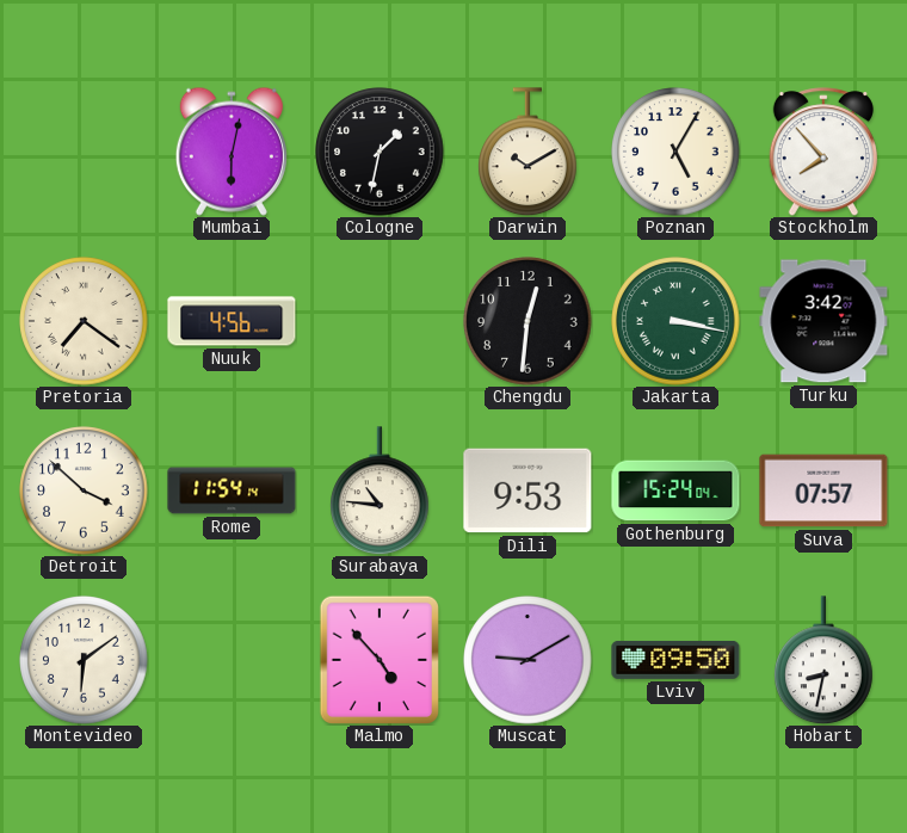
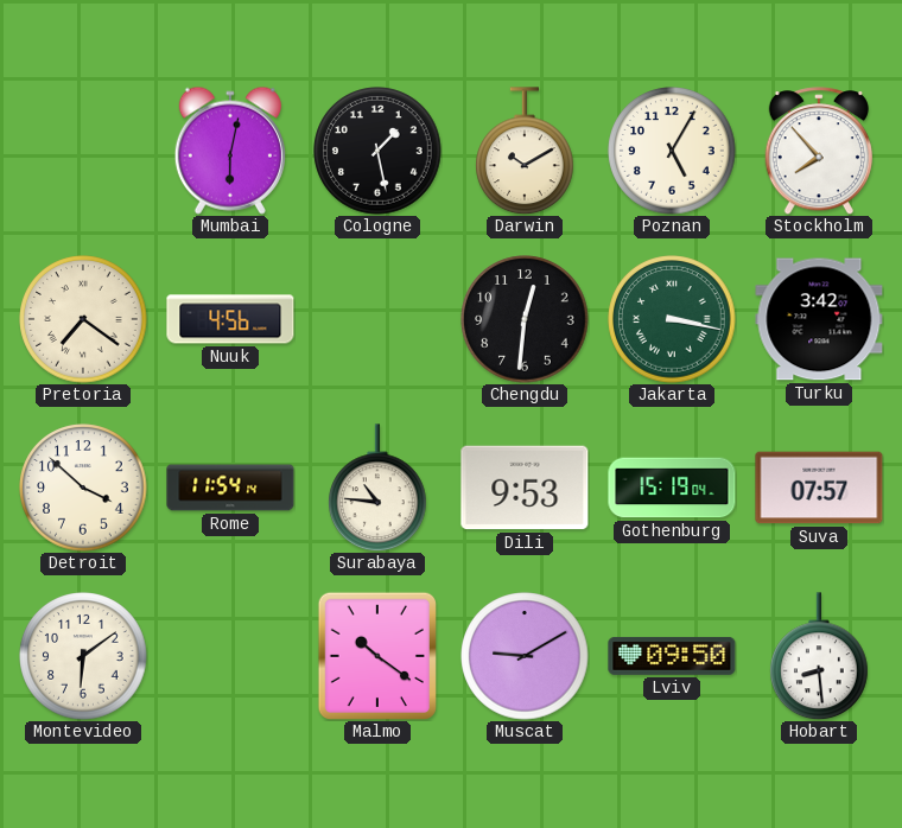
Cologne: 1:32 -> 1:28 (377, 151)
Gothenburg: 15:24 -> 15:19 (672, 488)
Malmo: 4:53 -> 10:21 (376, 655)
Hobart: 8:32 -> 8:29 (820, 656)
